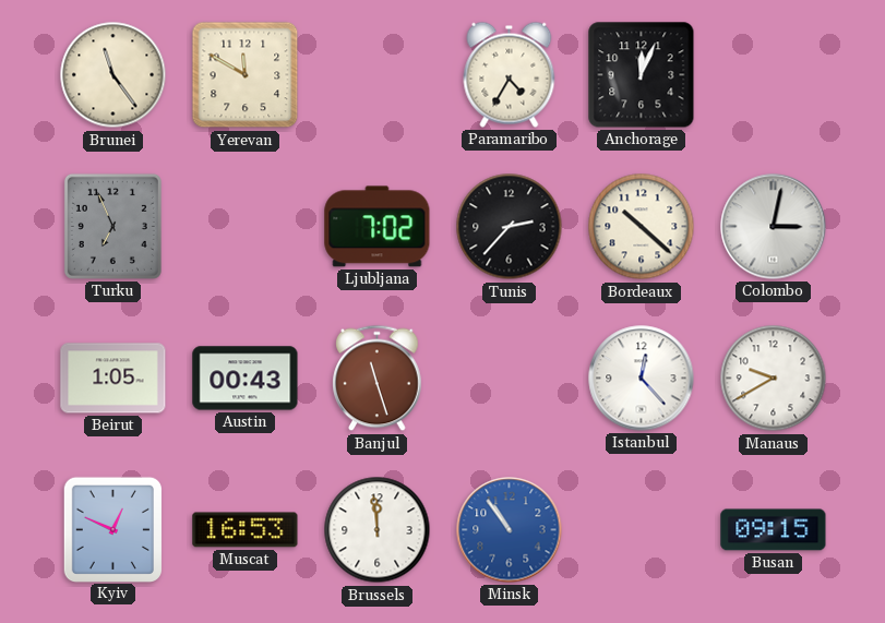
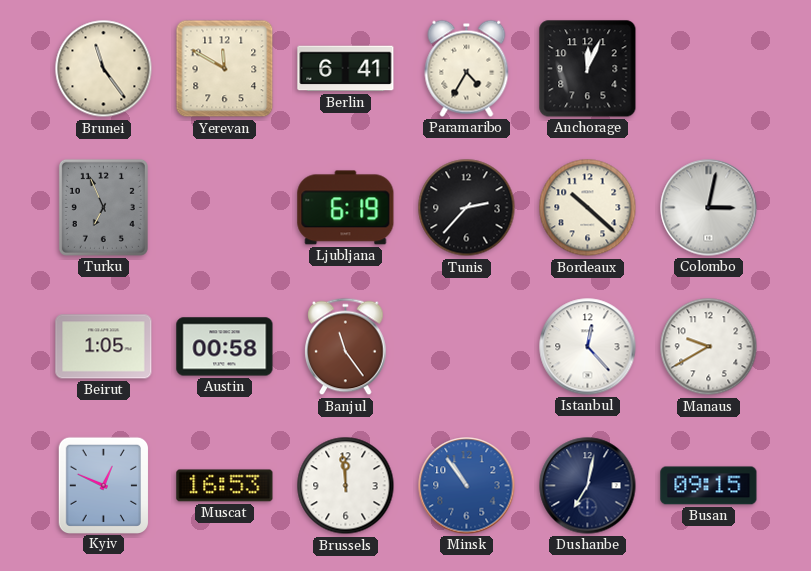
Berlin: none -> 6:41 (346, 69)
Ljubljana: 7:02 -> 6:19 (346, 208)
Austin: 00:43 -> 00:58 (225, 347)
Banjul: 11:27 -> 11:24 (346, 347)
Dushanbe: none -> 7:02 (588, 486)
